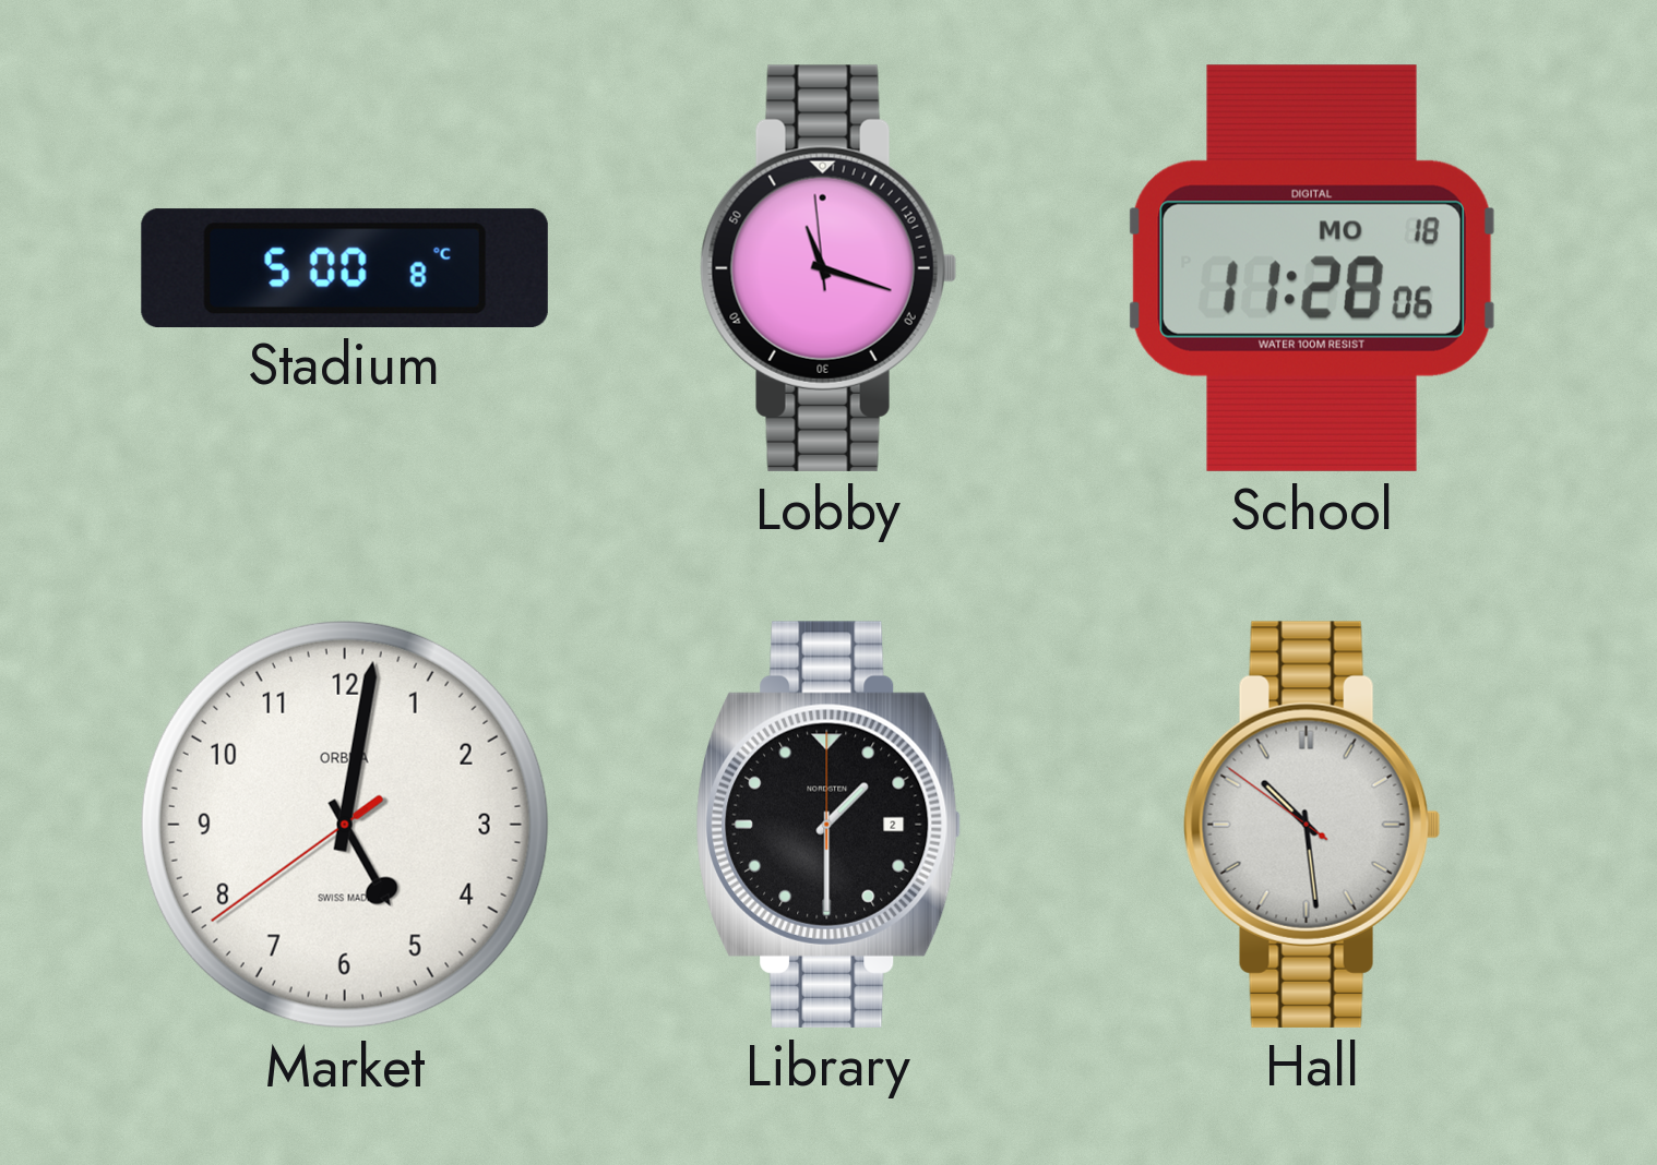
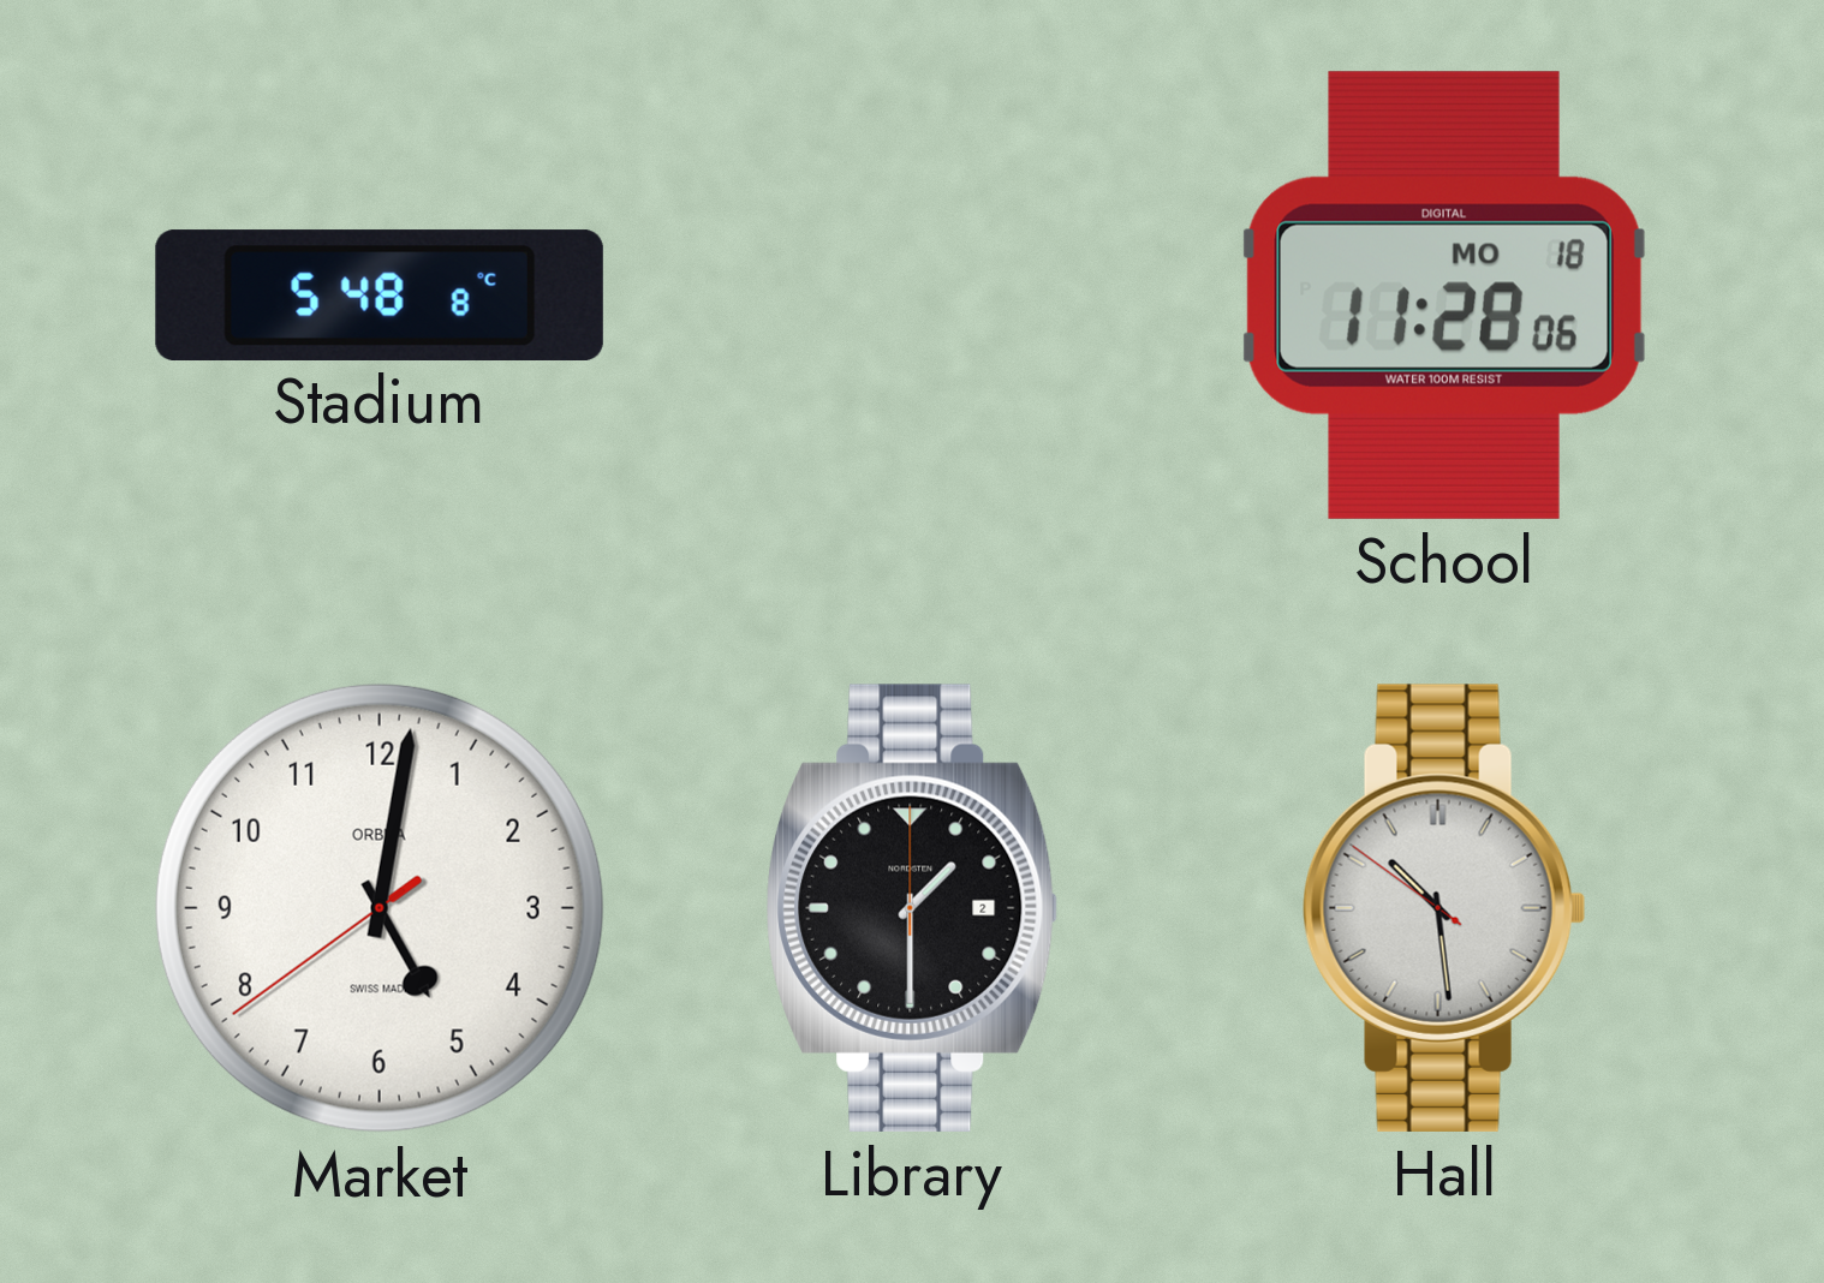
Stadium: 5:00 -> 5:48 (380, 294)
Lobby: 11:17 -> none (828, 268)
